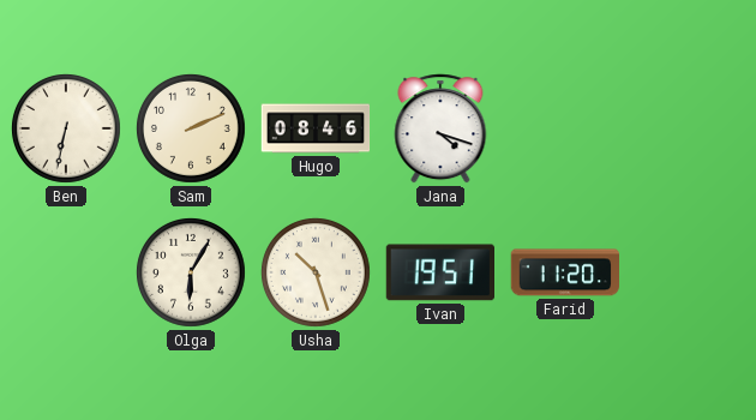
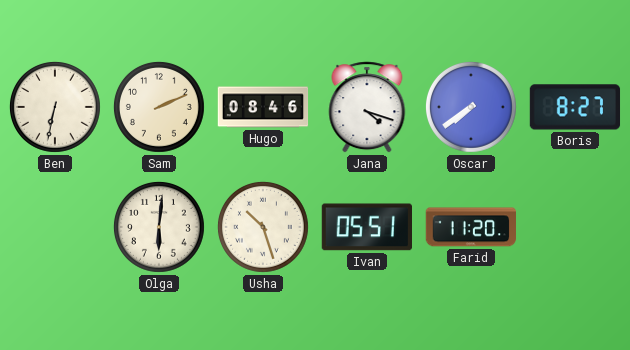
Oscar: none -> 7:39 (471, 107)
Boris: none -> 8:27 (575, 107)
Olga: 6:05 -> 6:01 (159, 227)
Ivan: 19:51 -> 05:51 (366, 227)
